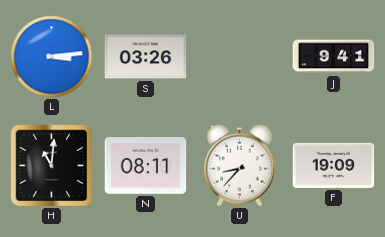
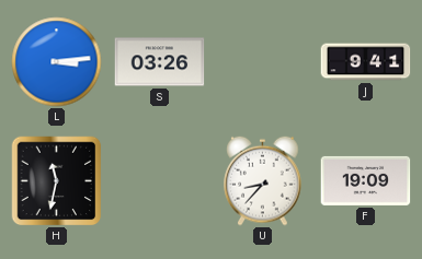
H: 11:01 -> 11:32 (56, 181)
N: 08:11 -> none (146, 166)
